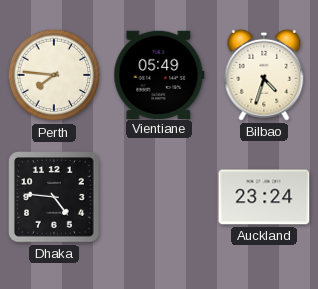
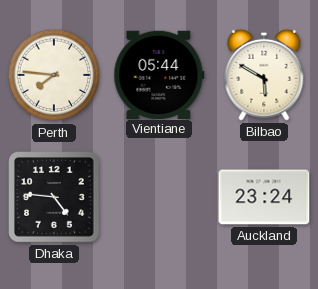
Vientiane: 05:49 -> 05:44 (159, 74)
Bilbao: 4:33 -> 5:50 (264, 75)
